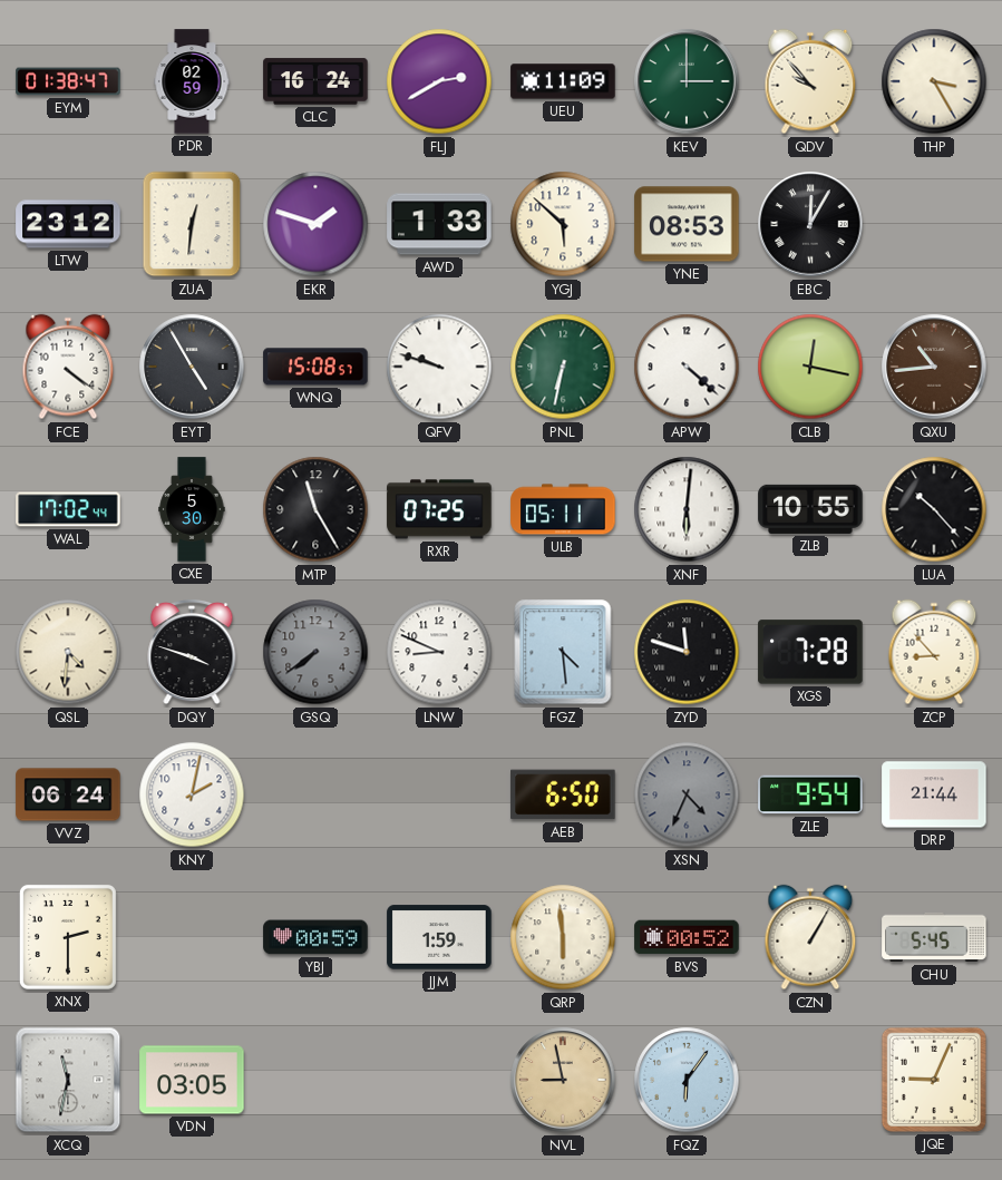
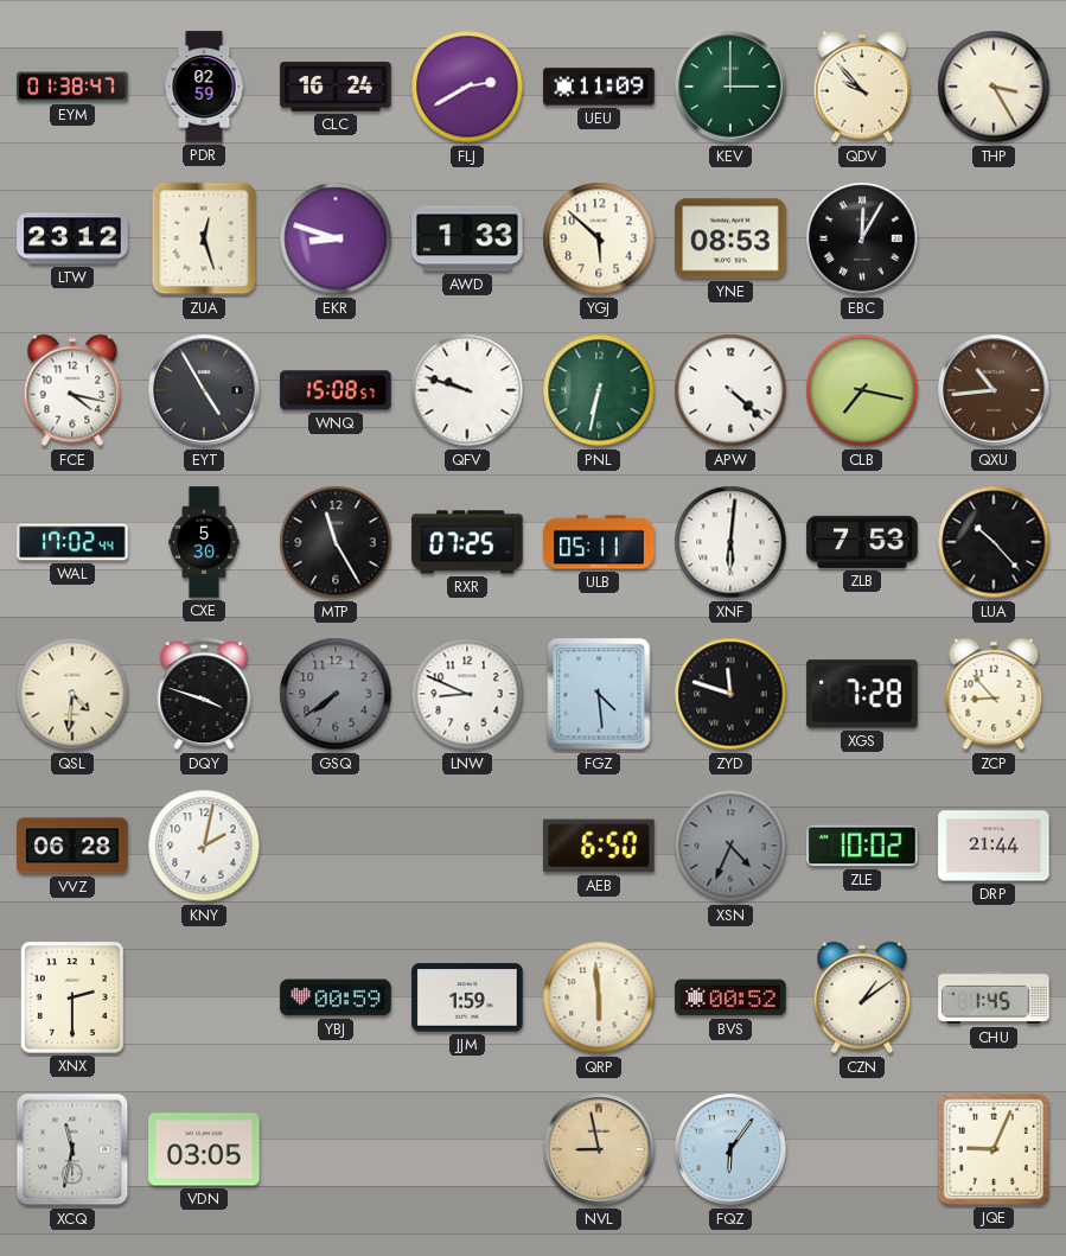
ZUA: 12:31 -> 12:27 (204, 238)
EKR: 1:48 -> 8:48 (336, 238)
FCE: 4:21 -> 4:17 (72, 390)
CLB: 12:17 -> 7:17 (862, 390)
ZLB: 10:55 -> 7:53 (862, 542)
VVZ: 06:24 -> 06:28 (72, 846)
ZLE: 9:54 -> 10:02 (862, 846)
CZN: 1:05 -> 1:09 (862, 997)
CHU: 5:45 -> 1:45 (994, 997)
